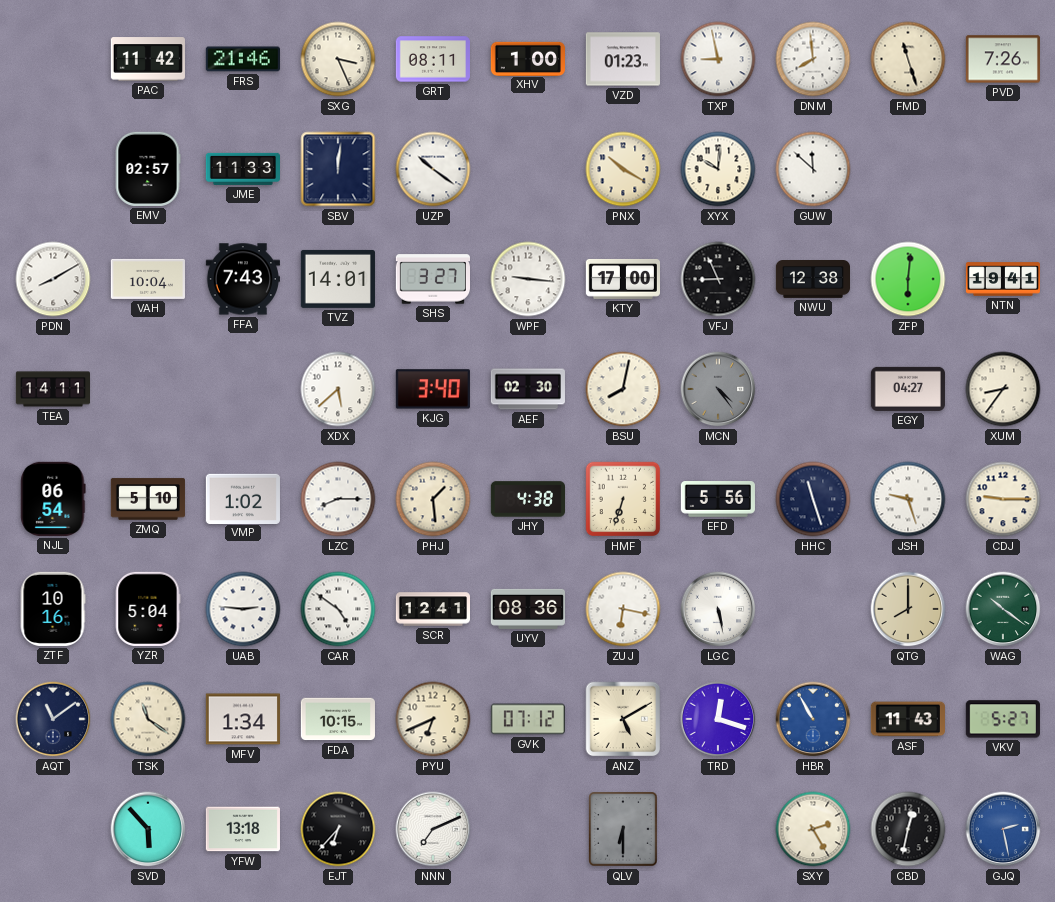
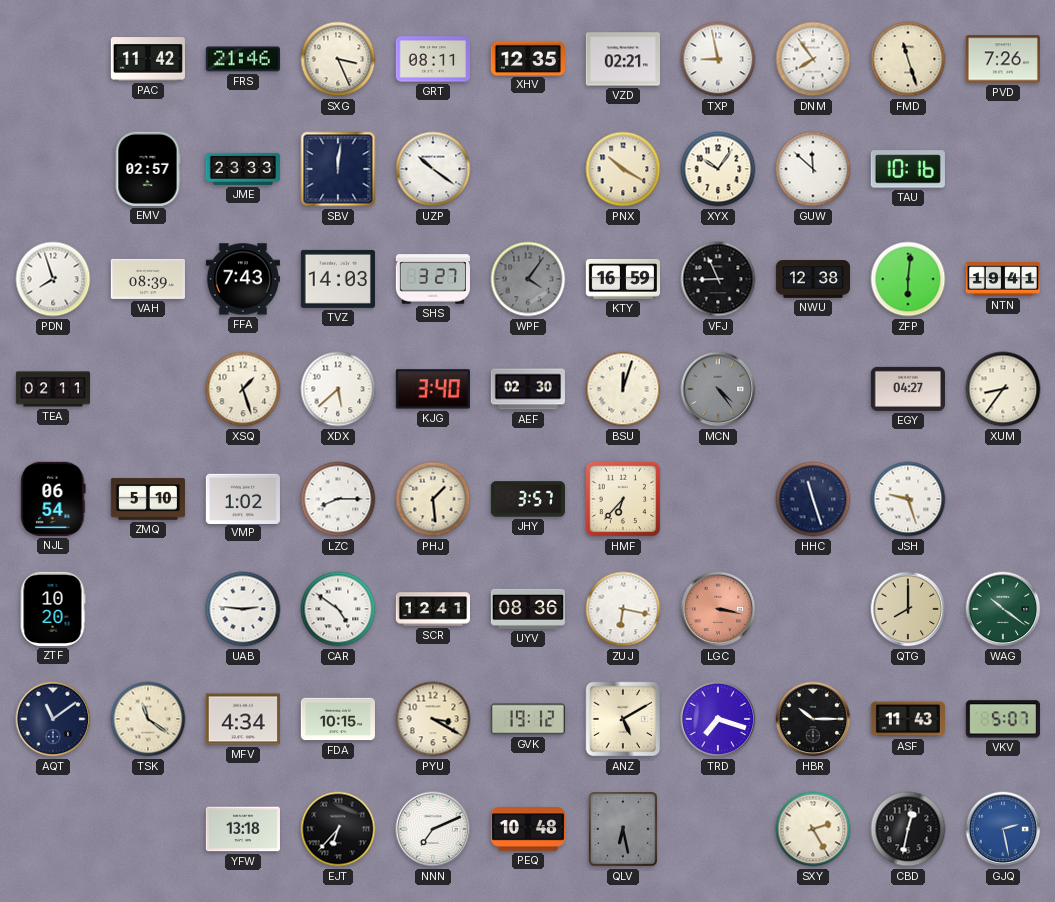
XHV: 1:00 -> 12:35 (527, 58)
VZD: 01:23 -> 02:21 (623, 59)
DNM: 7:59 -> 7:54 (813, 59)
JME: 11:33 -> 23:33 (242, 169)
XYX: 10:01 -> 10:06 (718, 169)
TAU: none -> 10:16 (908, 169)
PDN: 8:10 -> 7:57 (53, 279)
VAH: 10:04 -> 08:39 (147, 279)
TVZ: 14:01 -> 14:03 (338, 279)
WPF: 9:16 -> 4:06 (528, 279)
WPF dial: white -> grey (528, 279)
KTY: 17:00 -> 16:59 (622, 279)
TEA: 14:11 -> 02:11 (52, 389)
XSQ: none -> 1:27 (243, 389)
BSU: 8:02 -> 12:03 (623, 389)
JHY: 4:38 -> 3:57 (527, 499)
HMF: 6:33 -> 6:37 (623, 499)
EFD: 5:56 -> none (718, 500)
CDJ: 9:15 -> none (1003, 499)
ZTF: 10:16 -> 10:20 (53, 609)
YZR: 5:04 -> none (148, 609)
LGC: 5:28 -> 3:17 (718, 609)
LGC dial: white -> salmon (718, 609)
MFV: 1:34 -> 4:34 (243, 719)
PYU: 6:41 -> 3:20 (433, 719)
GVK: 07:12 -> 19:12 (528, 719)
TRD: 12:18 -> 7:18 (718, 719)
HBR: 10:55 -> 10:15 (813, 719)
HBR dial: blue -> black (813, 719)
VKV: 5:27 -> 5:07 (1003, 719)
SVD: 5:53 -> none (148, 829)
PEQ: none -> 10:48 (527, 829)
QLV: 6:30 -> 6:28 (623, 829)
